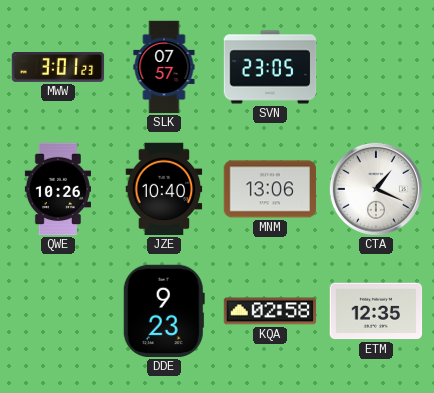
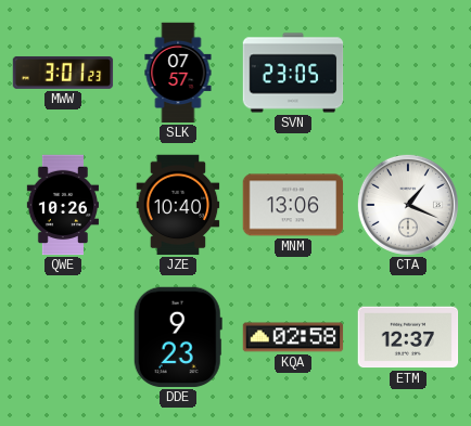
ETM: 12:35 -> 12:37 (408, 337)
